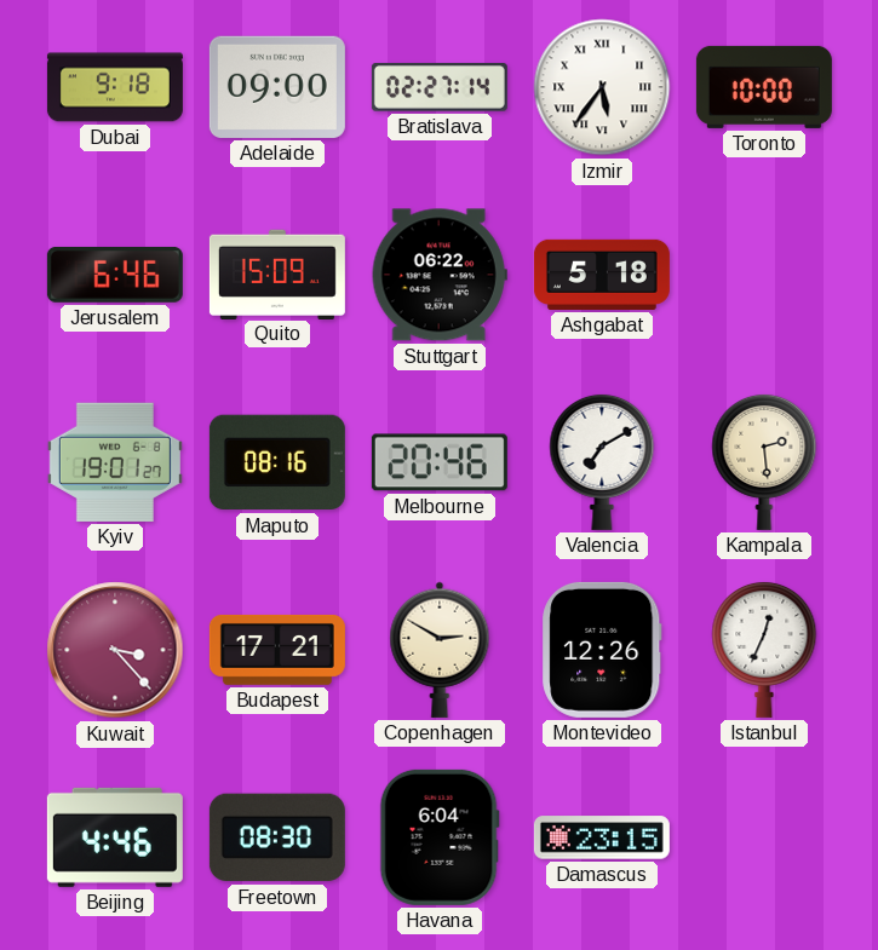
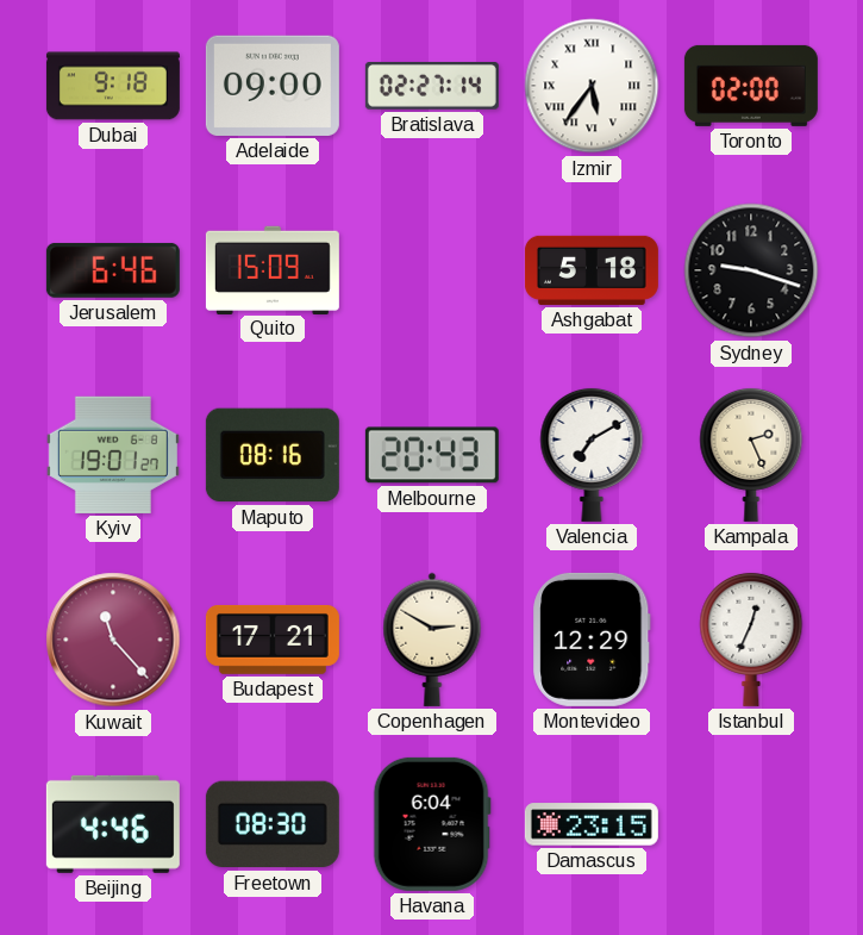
Toronto: 10:00 -> 02:00 (751, 86)
Stuttgart: 06:22 -> none (440, 275)
Sydney: none -> 9:18 (751, 270)
Melbourne: 20:46 -> 20:43 (432, 455)
Kampala: 2:29 -> 2:26 (751, 454)
Kuwait: 3:23 -> 11:23 (113, 640)
Montevideo: 12:26 -> 12:29 (592, 640)
